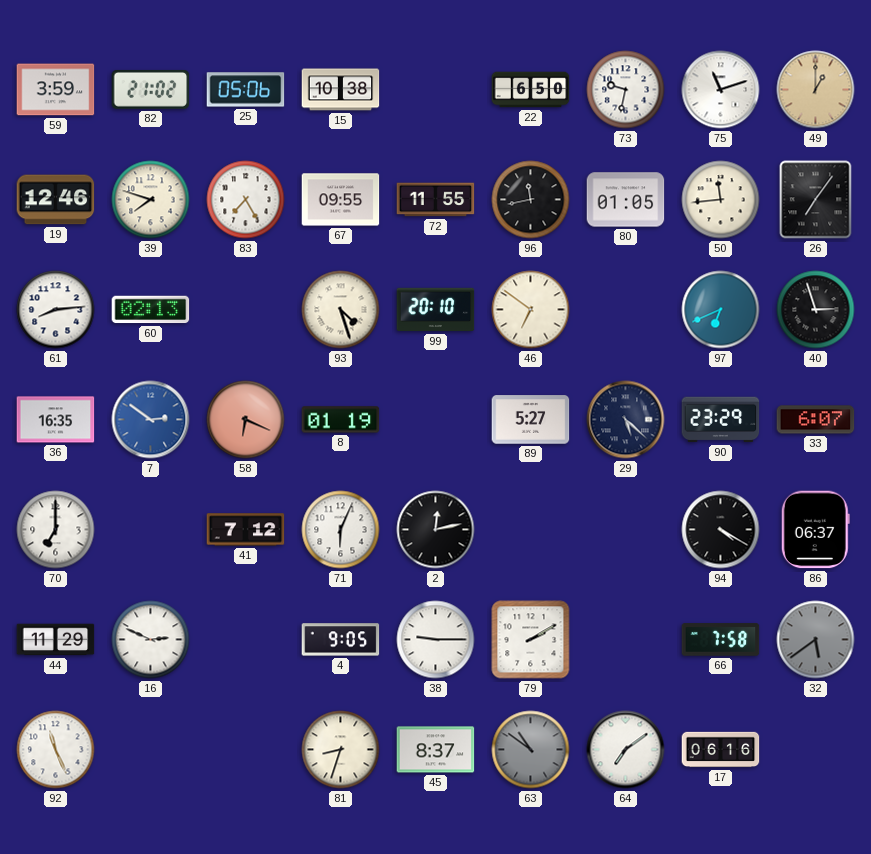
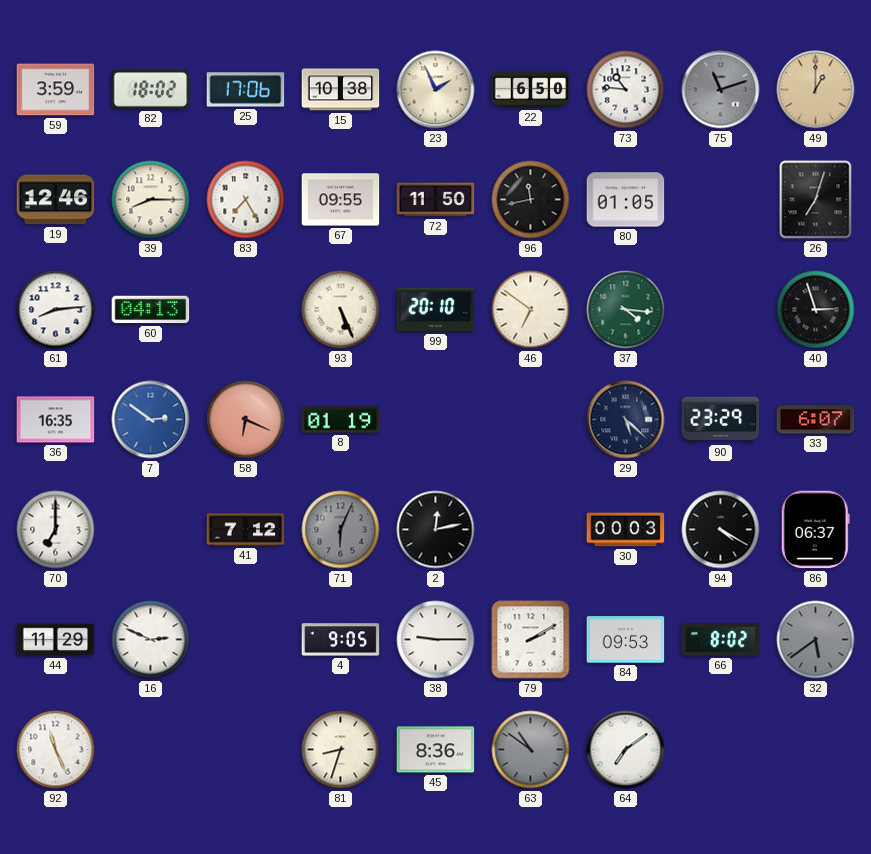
82: 21:02 -> 18:02 (151, 89)
25: 05:06 -> 17:06 (246, 90)
23: none -> 1:56 (436, 90)
73: 9:32 -> 10:46 (626, 90)
75 dial: white -> grey (721, 90)
39: 7:48 -> 8:15 (151, 200)
72: 11:55 -> 11:50 (436, 200)
50: 11:44 -> none (721, 200)
26: 7:06 -> 7:03 (816, 200)
60: 02:13 -> 04:13 (151, 310)
93: 4:27 -> 5:26 (341, 310)
37: none -> 4:16 (626, 310)
97: 6:41 -> none (721, 310)
89: 5:27 -> none (531, 420)
71 dial: white -> grey (341, 530)
30: none -> 00:03 (626, 530)
84: none -> 09:53 (626, 640)
66: 7:58 -> 8:02 (721, 640)
45: 8:37 -> 8:36 (436, 750)
17: 06:16 -> none (721, 750)
